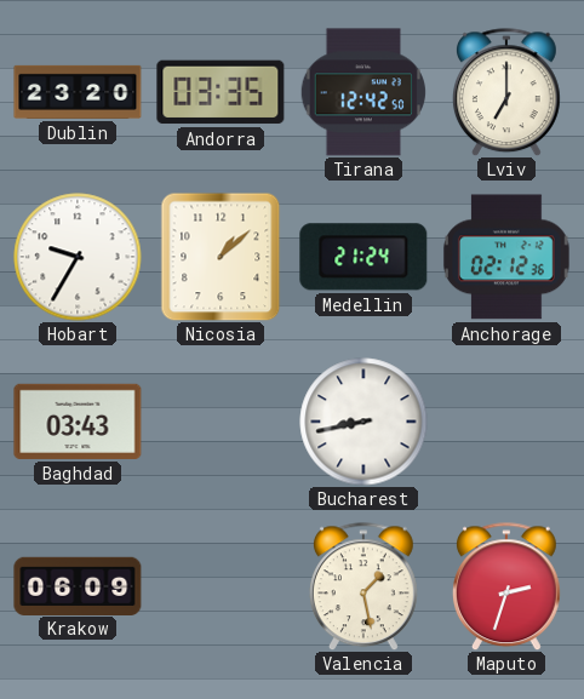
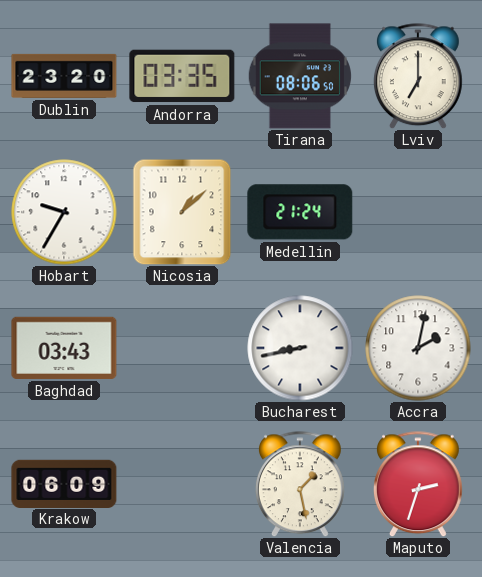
Tirana: 12:42 -> 08:06 (299, 76)
Anchorage: 02:12 -> none (506, 257)
Accra: none -> 2:02 (418, 348)
